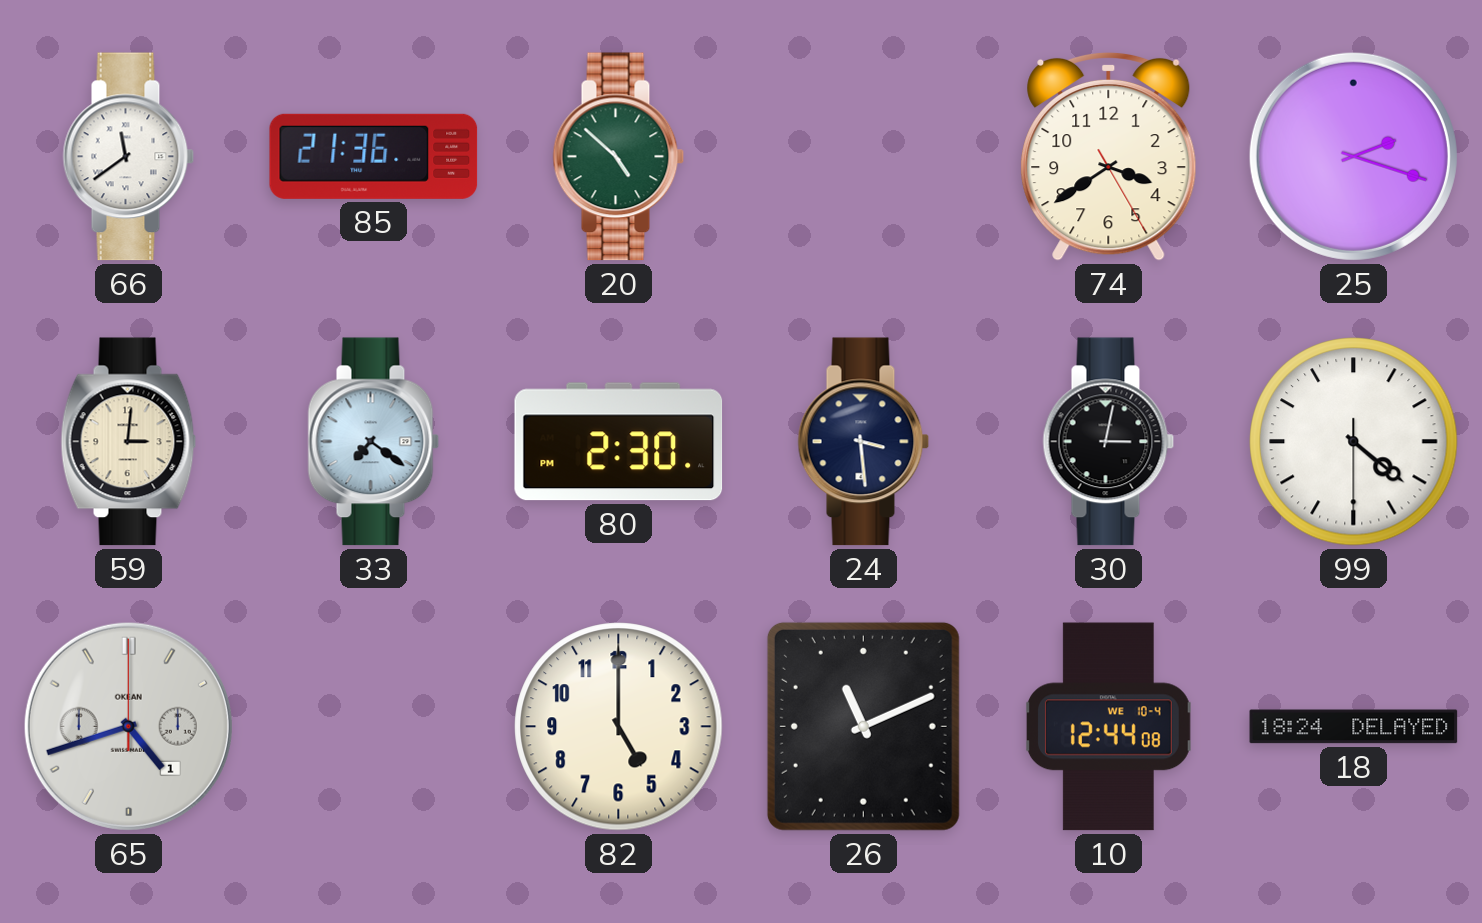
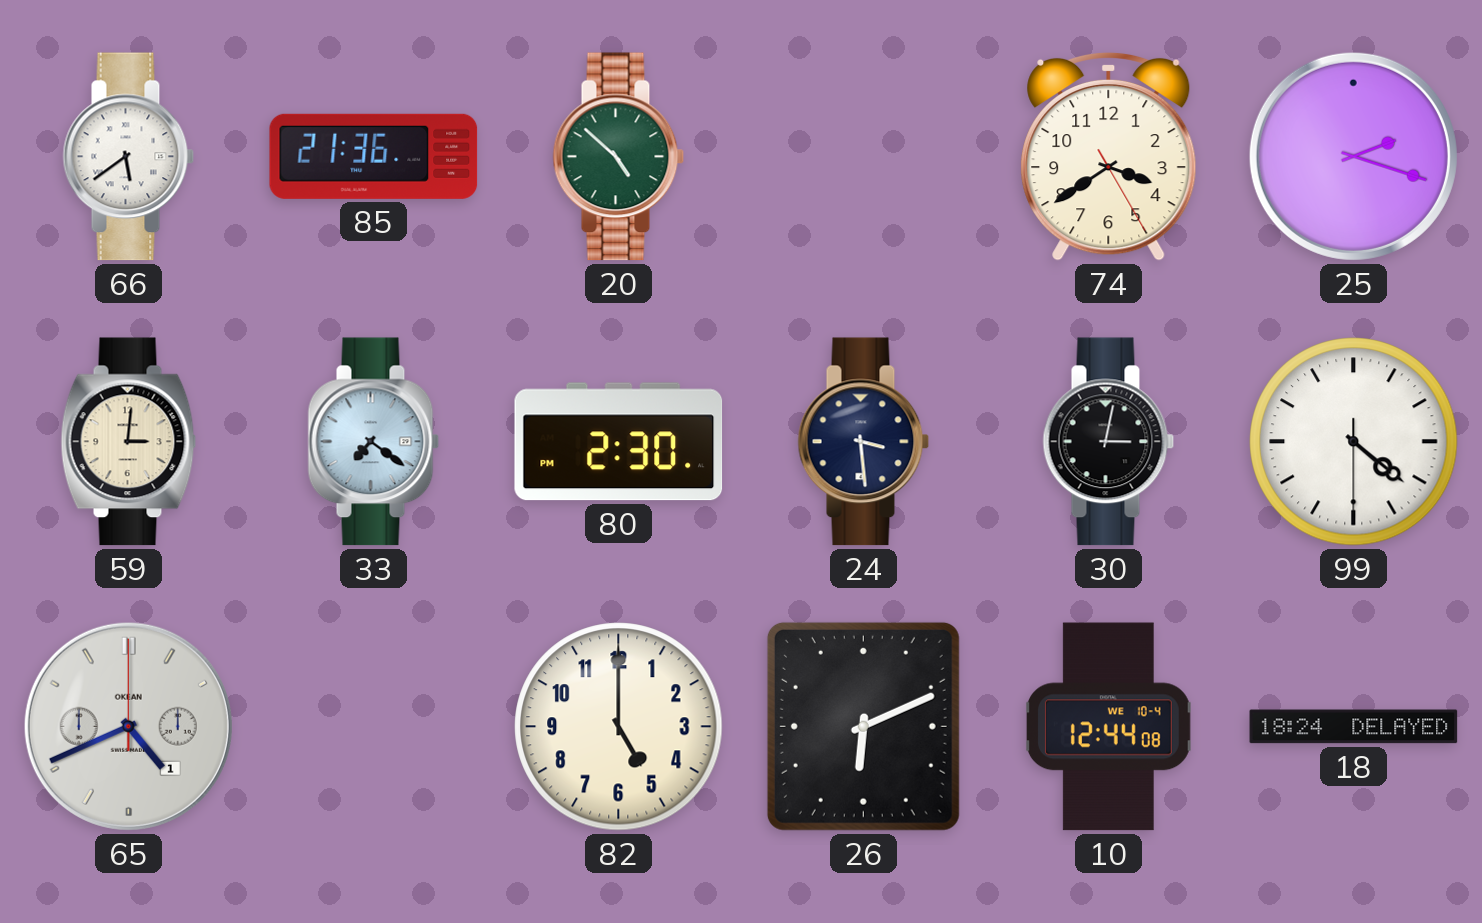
66: 11:39 -> 5:39 (129, 157)
65: 4:42 -> 4:41 (128, 726)
26: 11:11 -> 6:11 (863, 726)
